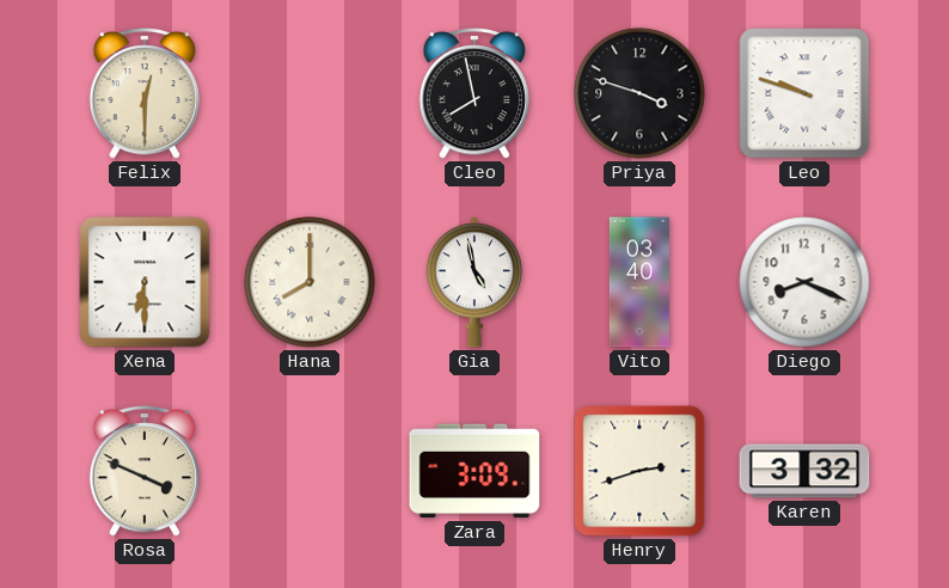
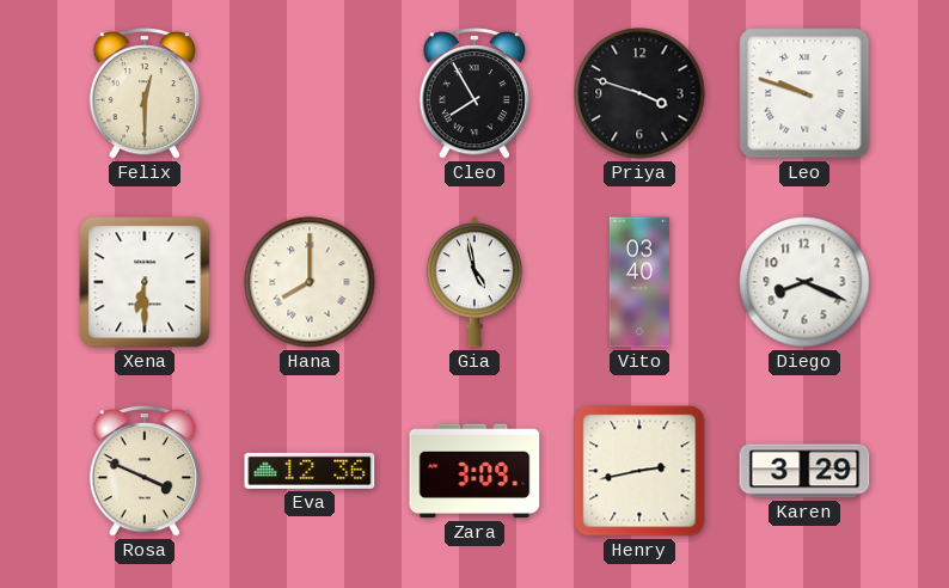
Cleo: 7:58 -> 7:55 (474, 93)
Eva: none -> 12:36 (310, 471)
Henry: 2:42 -> 2:43 (639, 471)
Karen: 3:32 -> 3:29 (804, 471)
